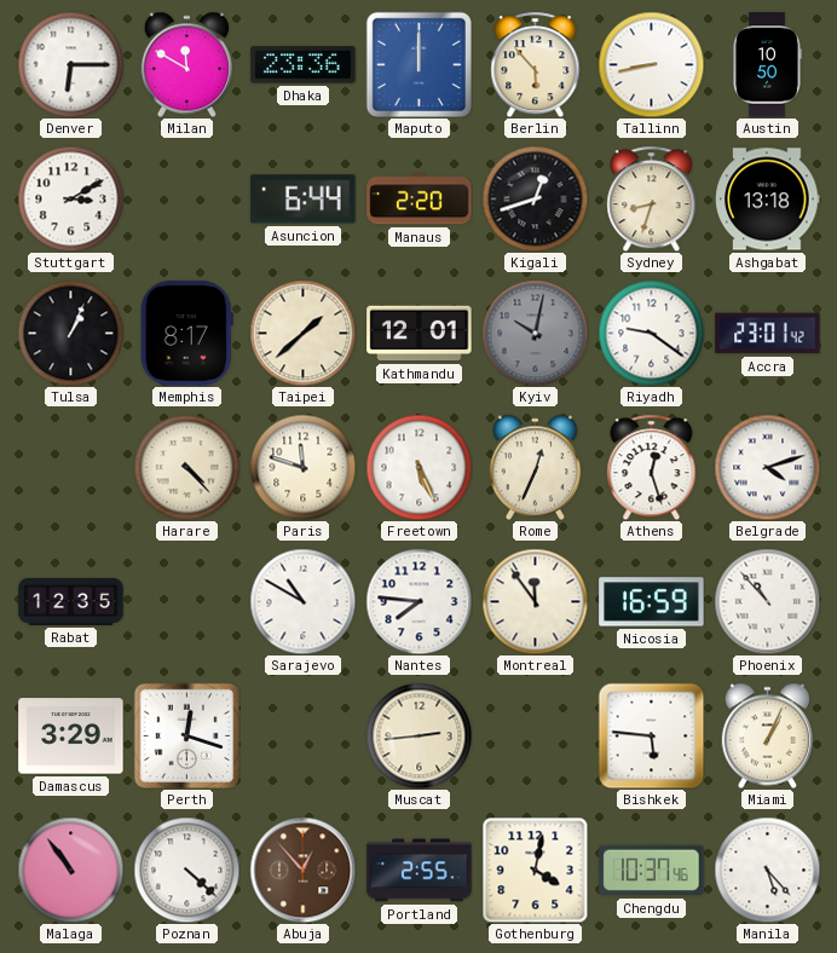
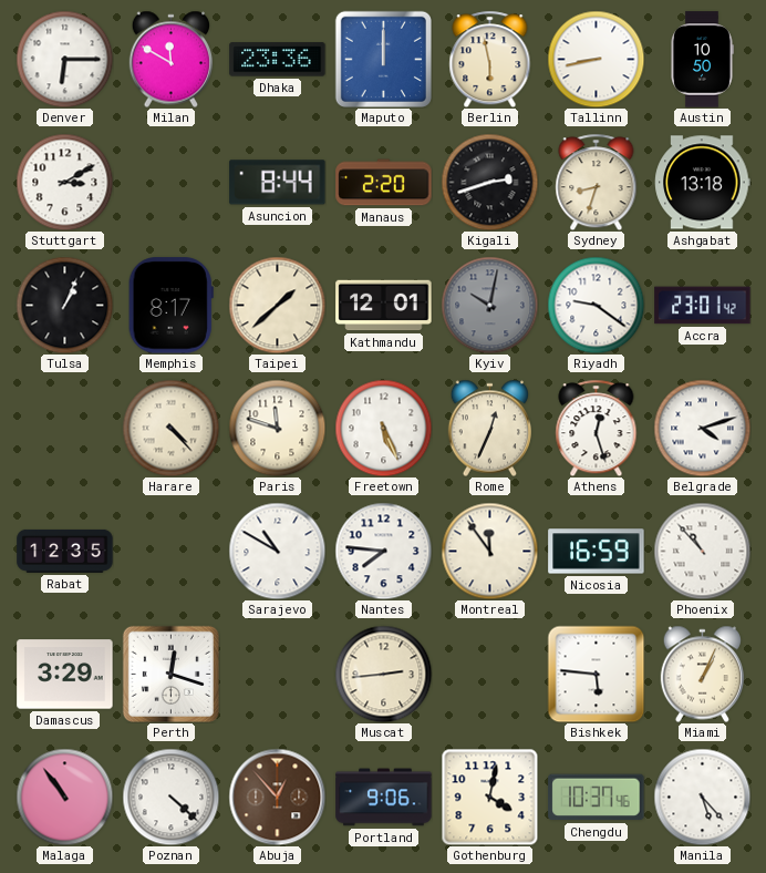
Berlin: 5:53 -> 5:58 (490, 59)
Asuncion: 6:44 -> 8:44 (278, 183)
Kigali: 12:42 -> 2:42 (489, 182)
Portland: 2:55 -> 9:06 (384, 798)
